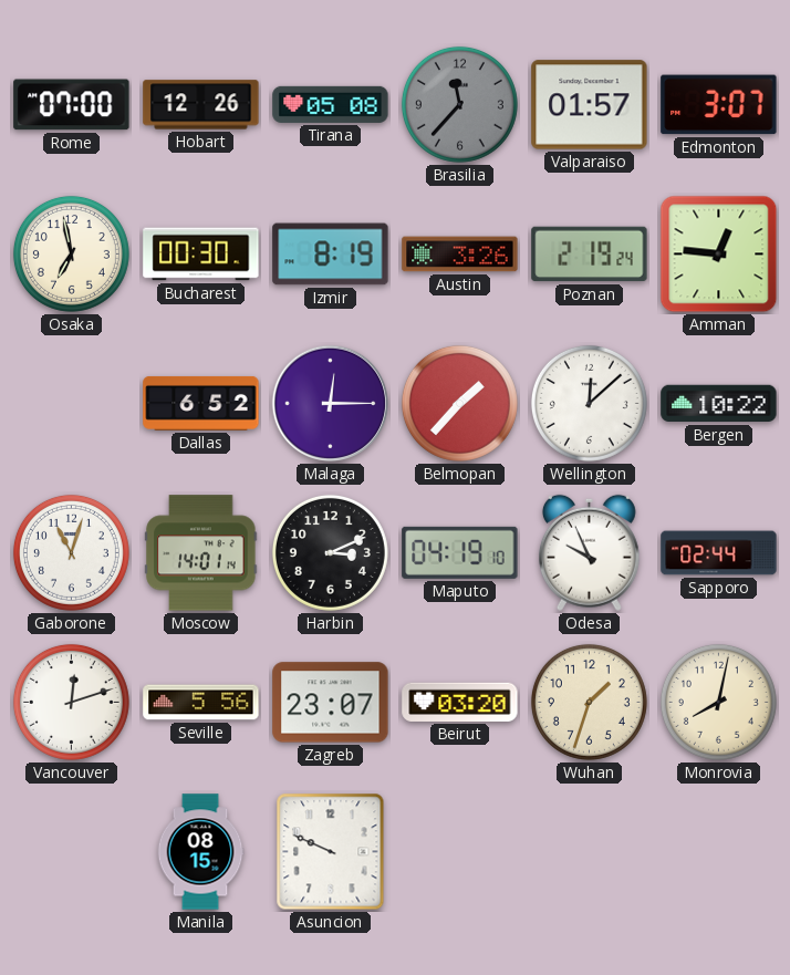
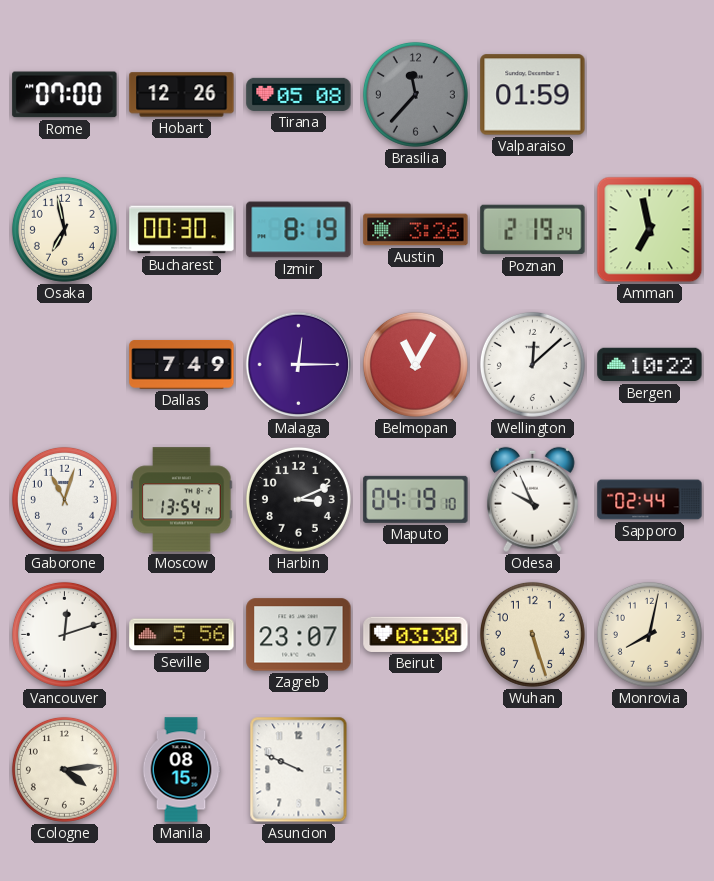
Valparaiso: 01:57 -> 01:59 (533, 95)
Edmonton: 3:07 -> none (719, 105)
Amman: 12:46 -> 6:58 (650, 230)
Dallas: 6:52 -> 7:49 (182, 365)
Belmopan: 1:37 -> 11:05 (415, 364)
Moscow: 14:01 -> 13:54 (182, 500)
Beirut: 03:20 -> 03:30 (416, 634)
Wuhan: 1:33 -> 5:27 (532, 634)
Cologne: none -> 4:14 (64, 769)
